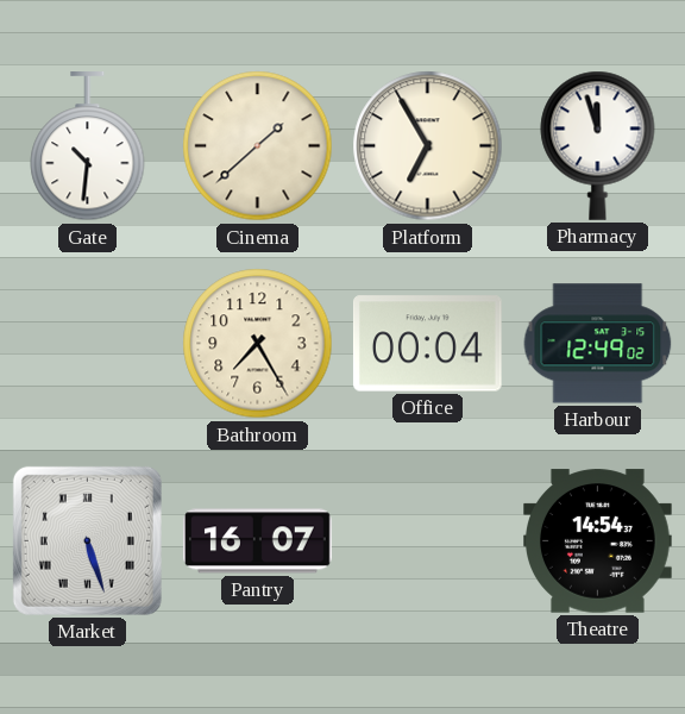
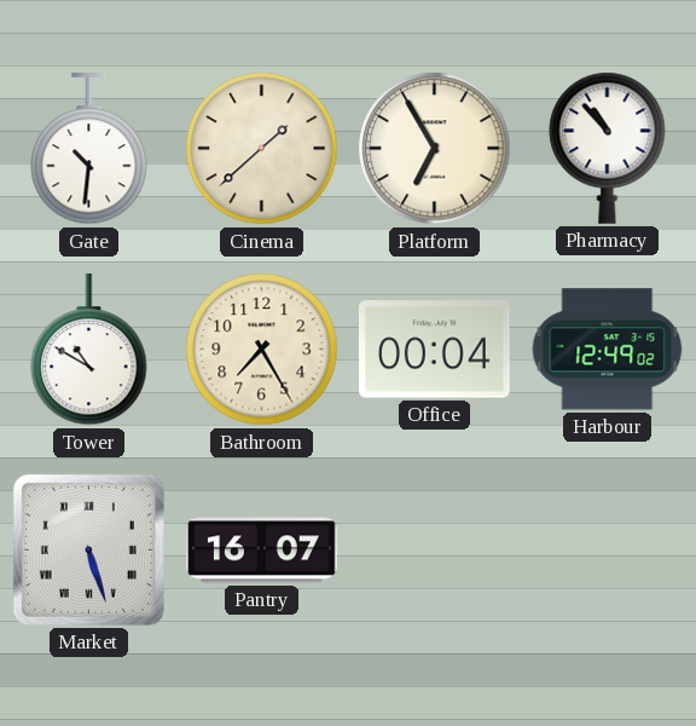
Pharmacy: 11:57 -> 10:53 (608, 148)
Tower: none -> 10:50 (89, 351)
Theatre: 14:54 -> none (598, 541)
